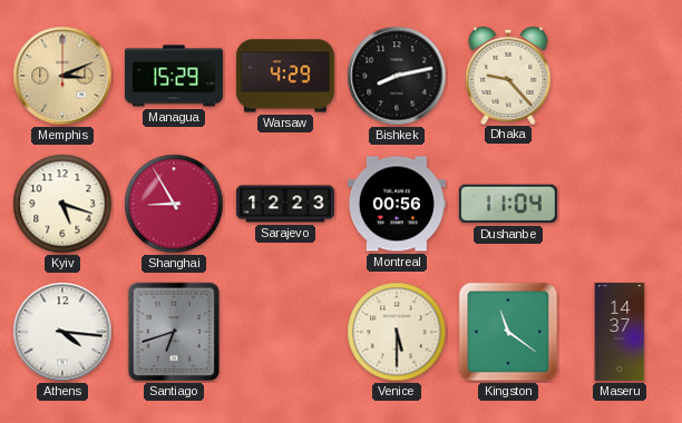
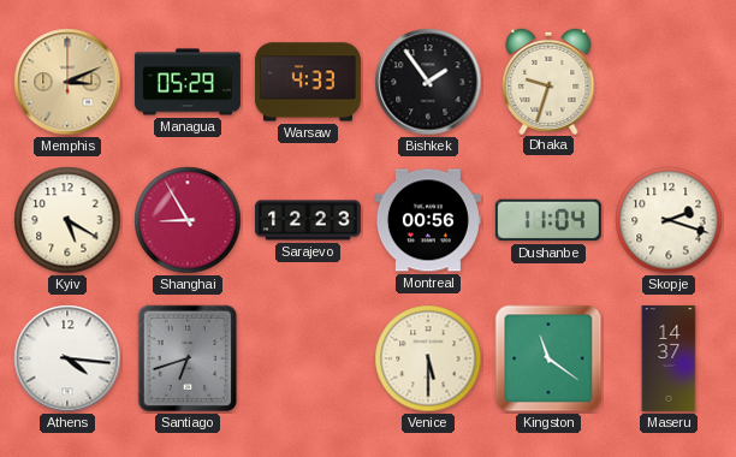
Managua: 15:29 -> 05:29 (188, 82)
Warsaw: 4:29 -> 4:33 (308, 82)
Bishkek: 8:13 -> 1:54 (428, 82)
Dhaka: 9:23 -> 9:33 (548, 81)
Kyiv: 5:18 -> 5:20 (67, 220)
Skopje: none -> 2:18 (669, 220)
